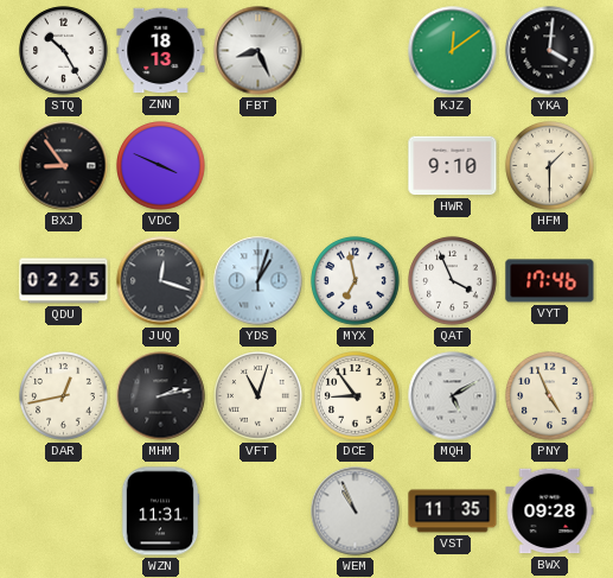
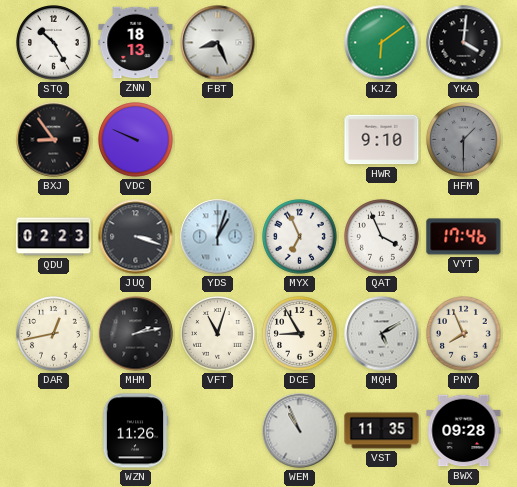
KJZ: 12:09 -> 6:09 (382, 43)
VDC: 3:49 -> 9:49 (136, 140)
HFM dial: cream -> grey (464, 140)
QDU: 02:25 -> 02:23 (54, 237)
JUQ: 12:18 -> 3:18 (136, 237)
MYX: 6:58 -> 6:56 (300, 237)
DCE: 8:54 -> 8:55 (300, 334)
PNY: 4:56 -> 7:56 (464, 334)
WZN: 11:31 -> 11:26 (135, 431)
